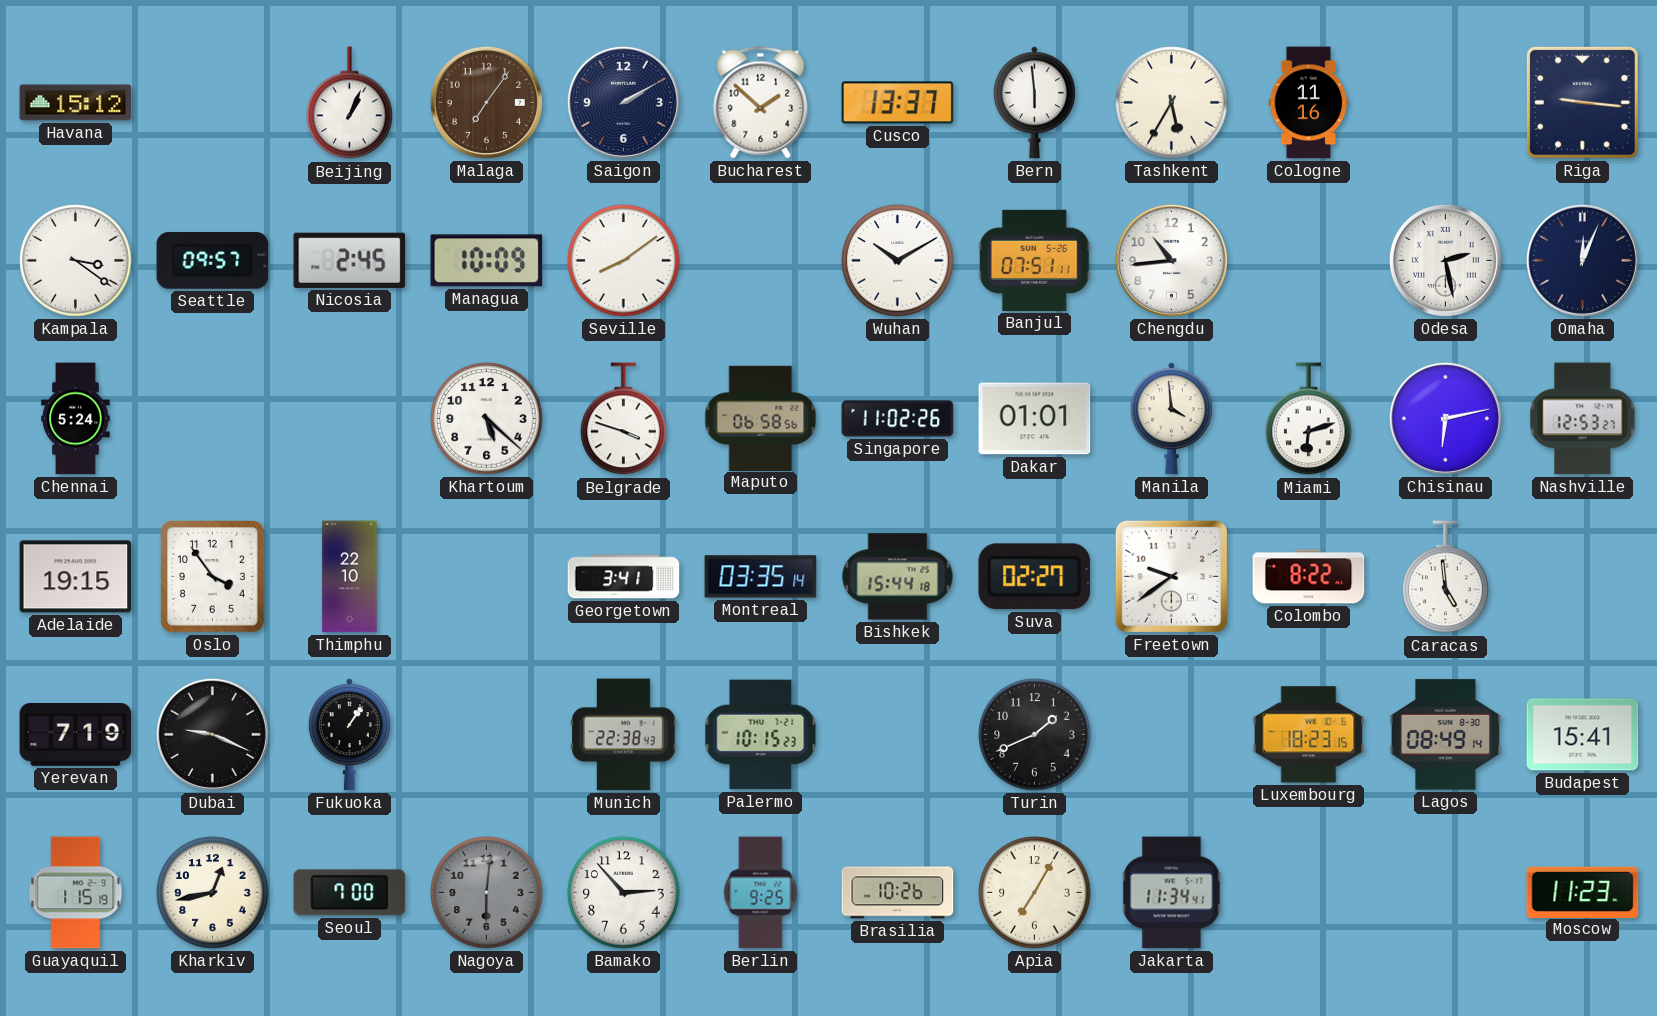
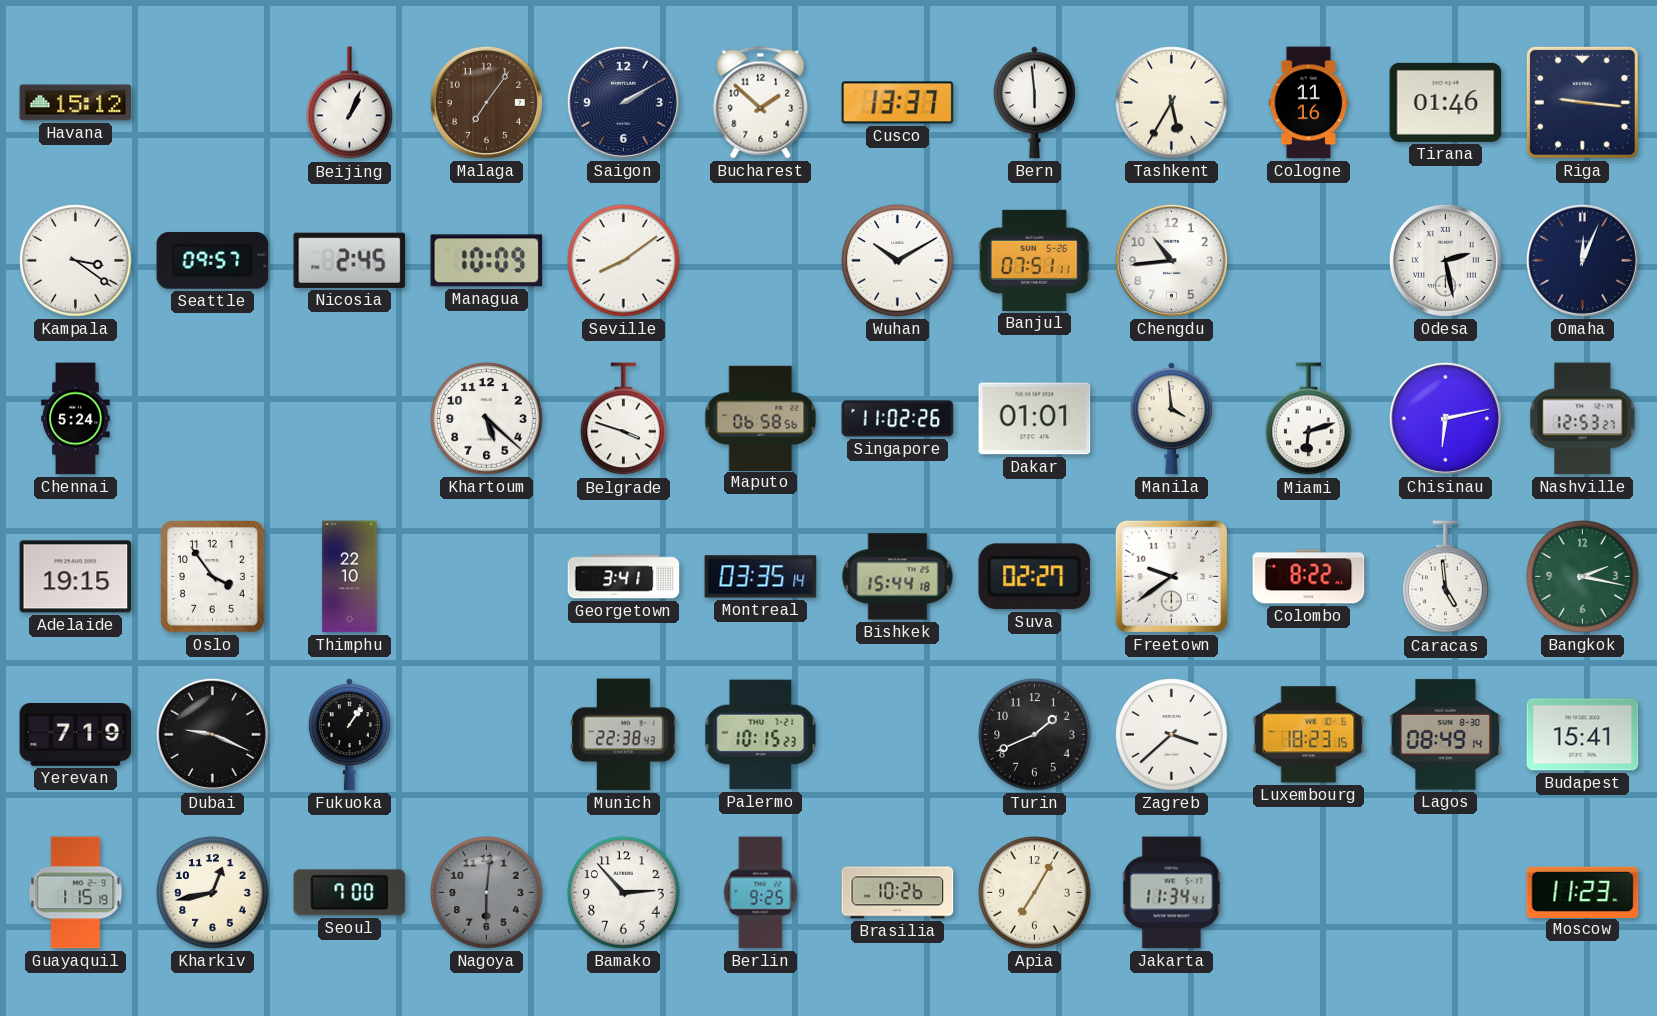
Tirana: none -> 01:46 (1446, 102)
Bangkok: none -> 2:17 (1583, 577)
Zagreb: none -> 3:38 (1172, 735)
